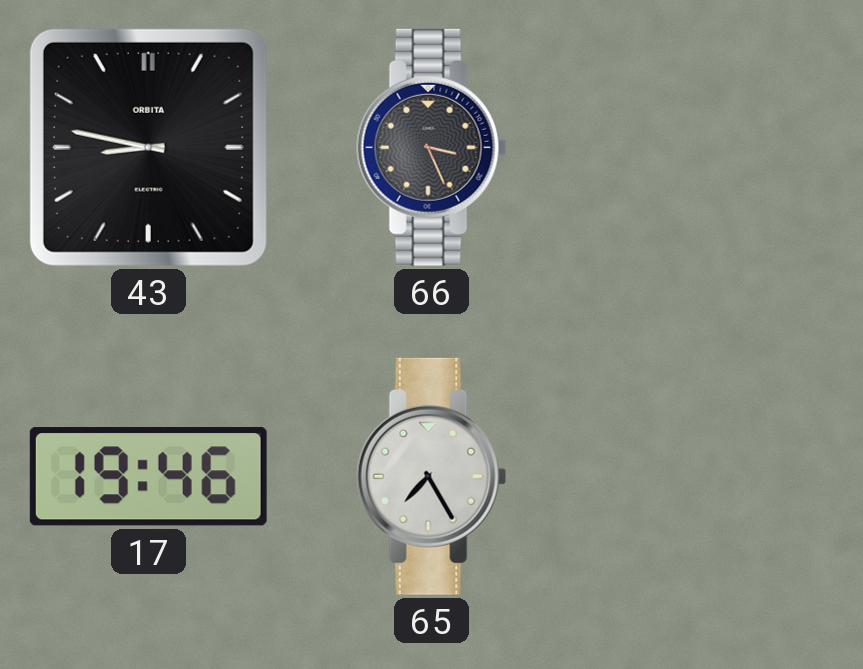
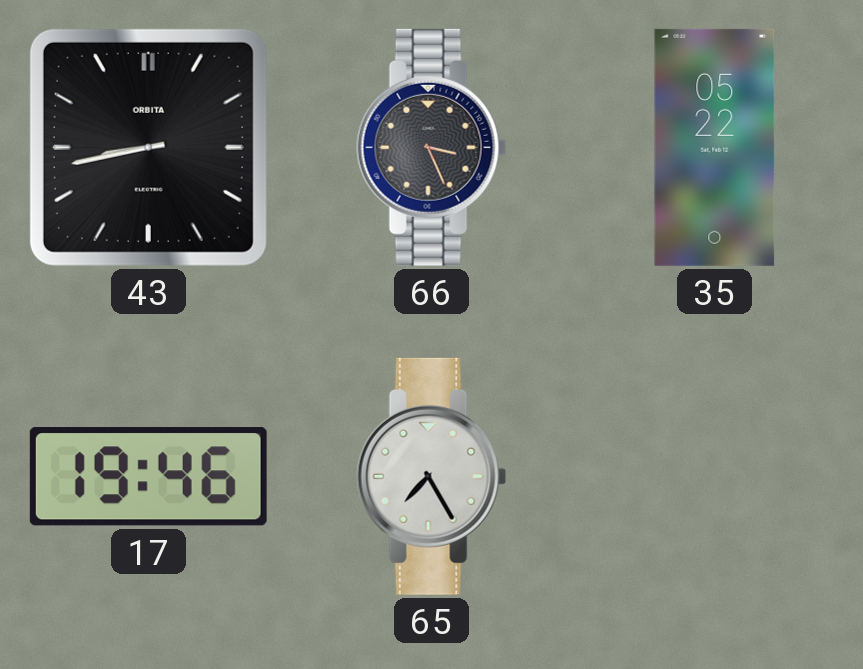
43: 8:47 -> 8:43 (148, 147)
35: none -> 05:22 (715, 147)
